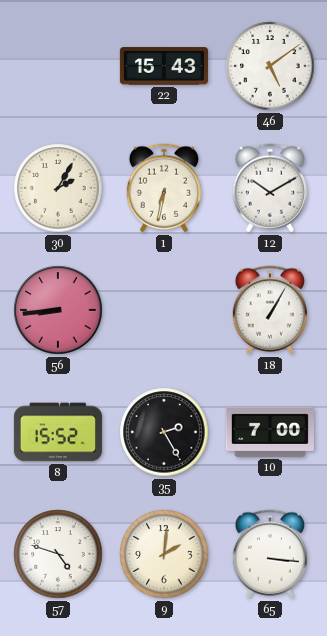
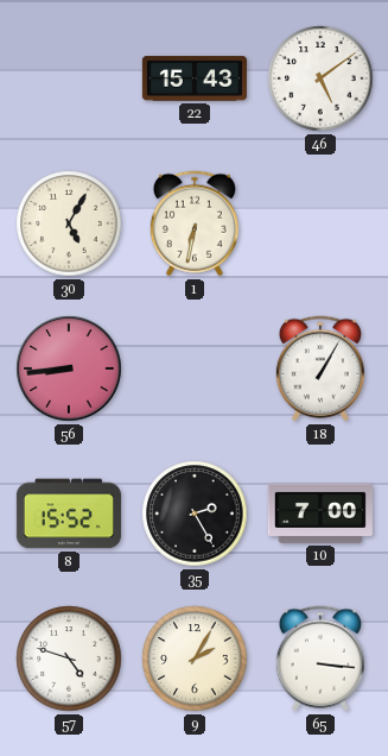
30: 2:05 -> 5:05 (69, 223)
12: 10:10 -> none (270, 188)
9: 2:01 -> 2:05 (195, 659)
